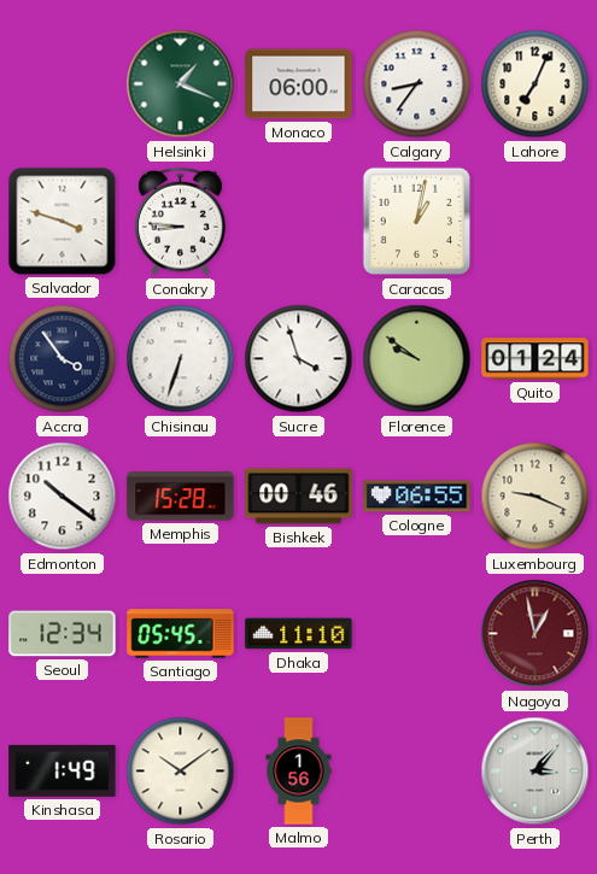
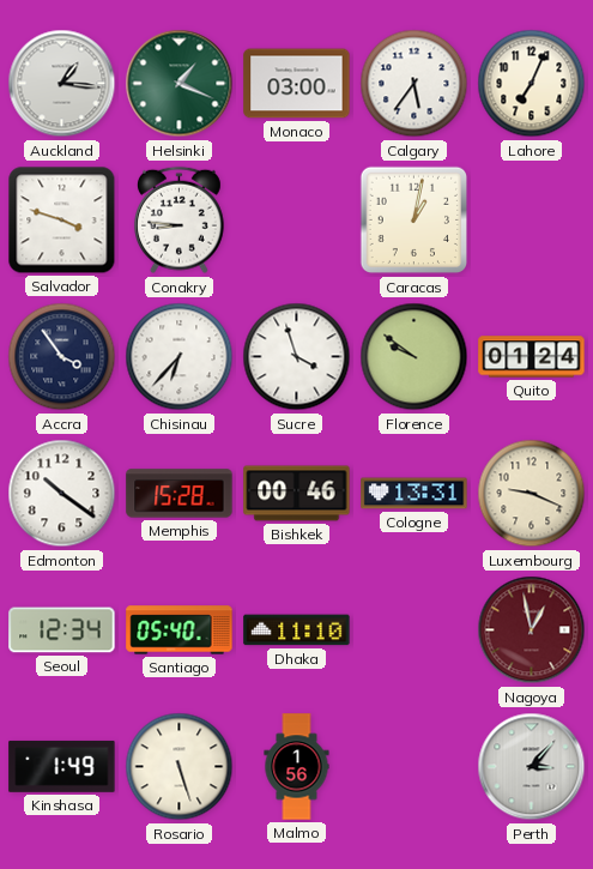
Auckland: none -> 1:16 (62, 84)
Monaco: 06:00 -> 03:00 (297, 84)
Calgary: 8:36 -> 5:36 (415, 84)
Chisinau: 6:33 -> 6:37 (180, 357)
Cologne: 06:55 -> 13:31 (415, 494)
Santiago: 05:45 -> 05:40 (180, 630)
Rosario: 10:09 -> 5:27 (180, 767)
